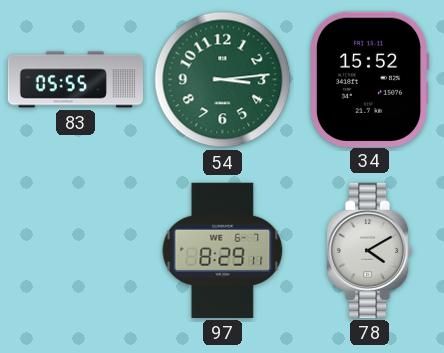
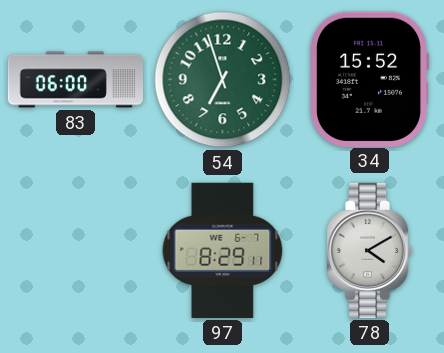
83: 05:55 -> 06:00 (75, 80)
54: 3:14 -> 6:57 (223, 80)
